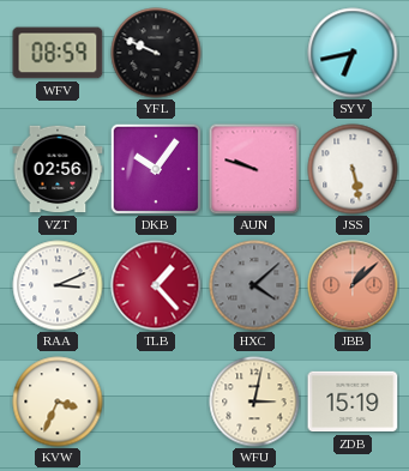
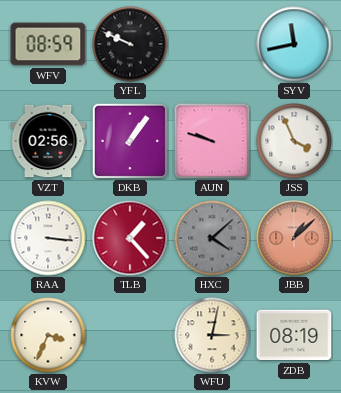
SYV: 6:43 -> 11:43 (294, 44)
DKB: 10:06 -> 1:06 (129, 140)
JSS: 5:28 -> 3:56 (294, 141)
RAA: 3:11 -> 3:16 (48, 238)
ZDB: 15:19 -> 08:19 (294, 335)
